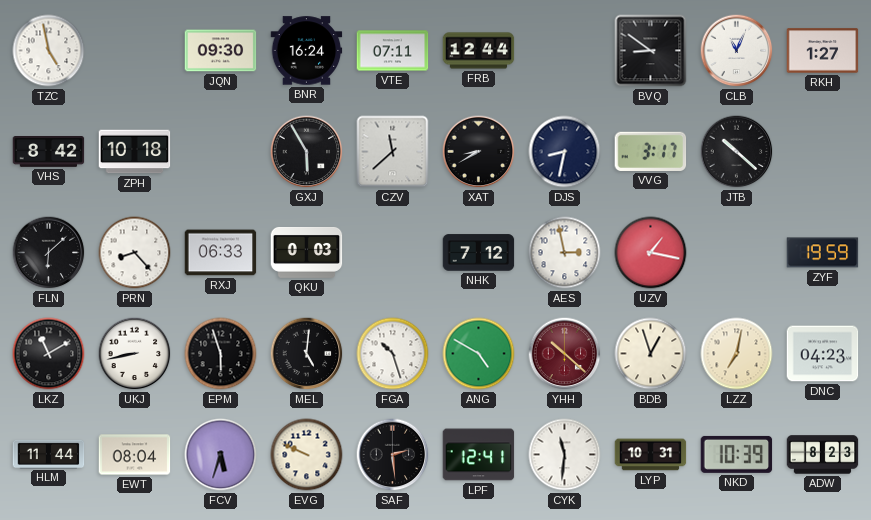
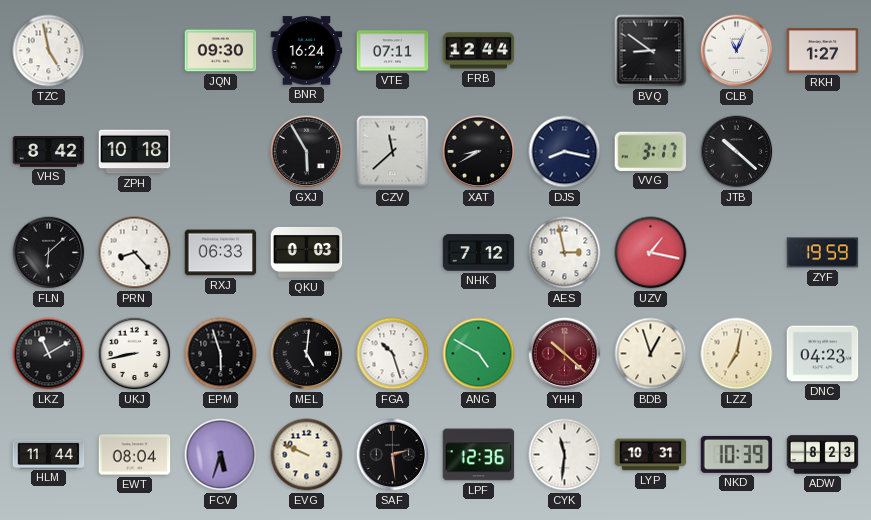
DJS: 8:32 -> 8:17 (565, 152)
LPF: 12:41 -> 12:36 (479, 455)
